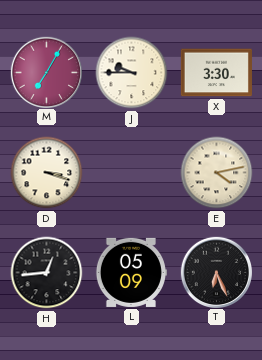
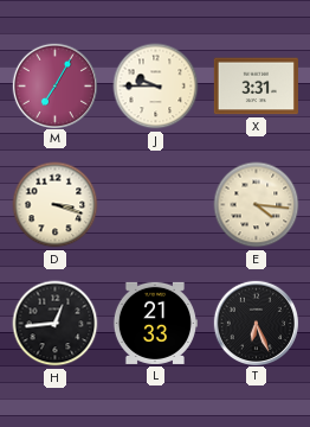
X: 3:30 -> 3:31 (256, 87)
E: 4:13 -> 4:16 (257, 205)
L: 05:09 -> 21:33 (155, 323)
